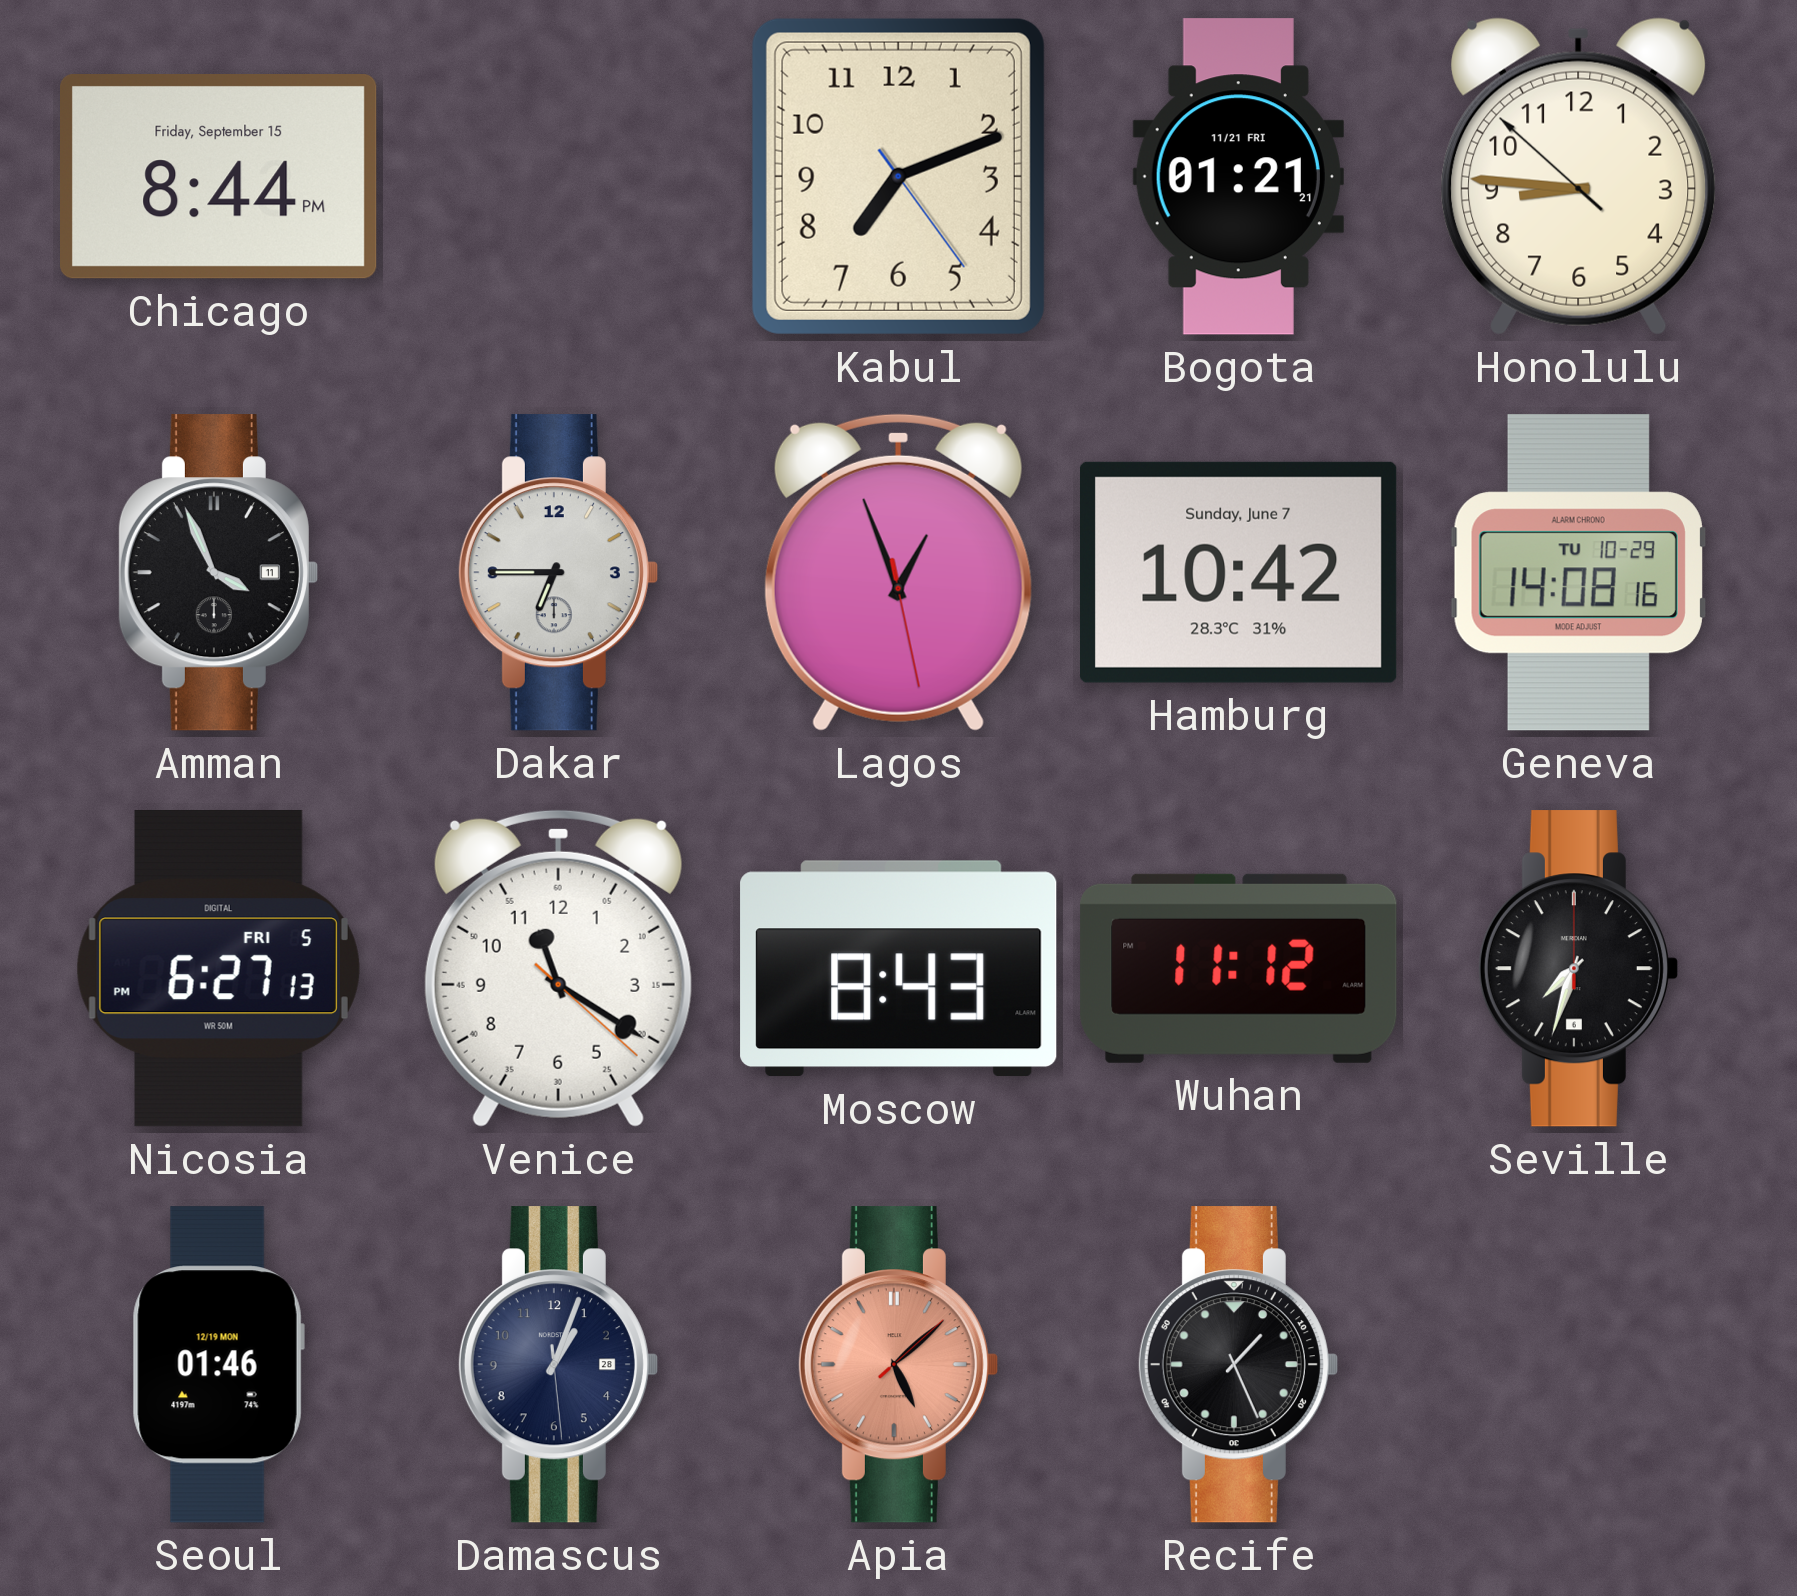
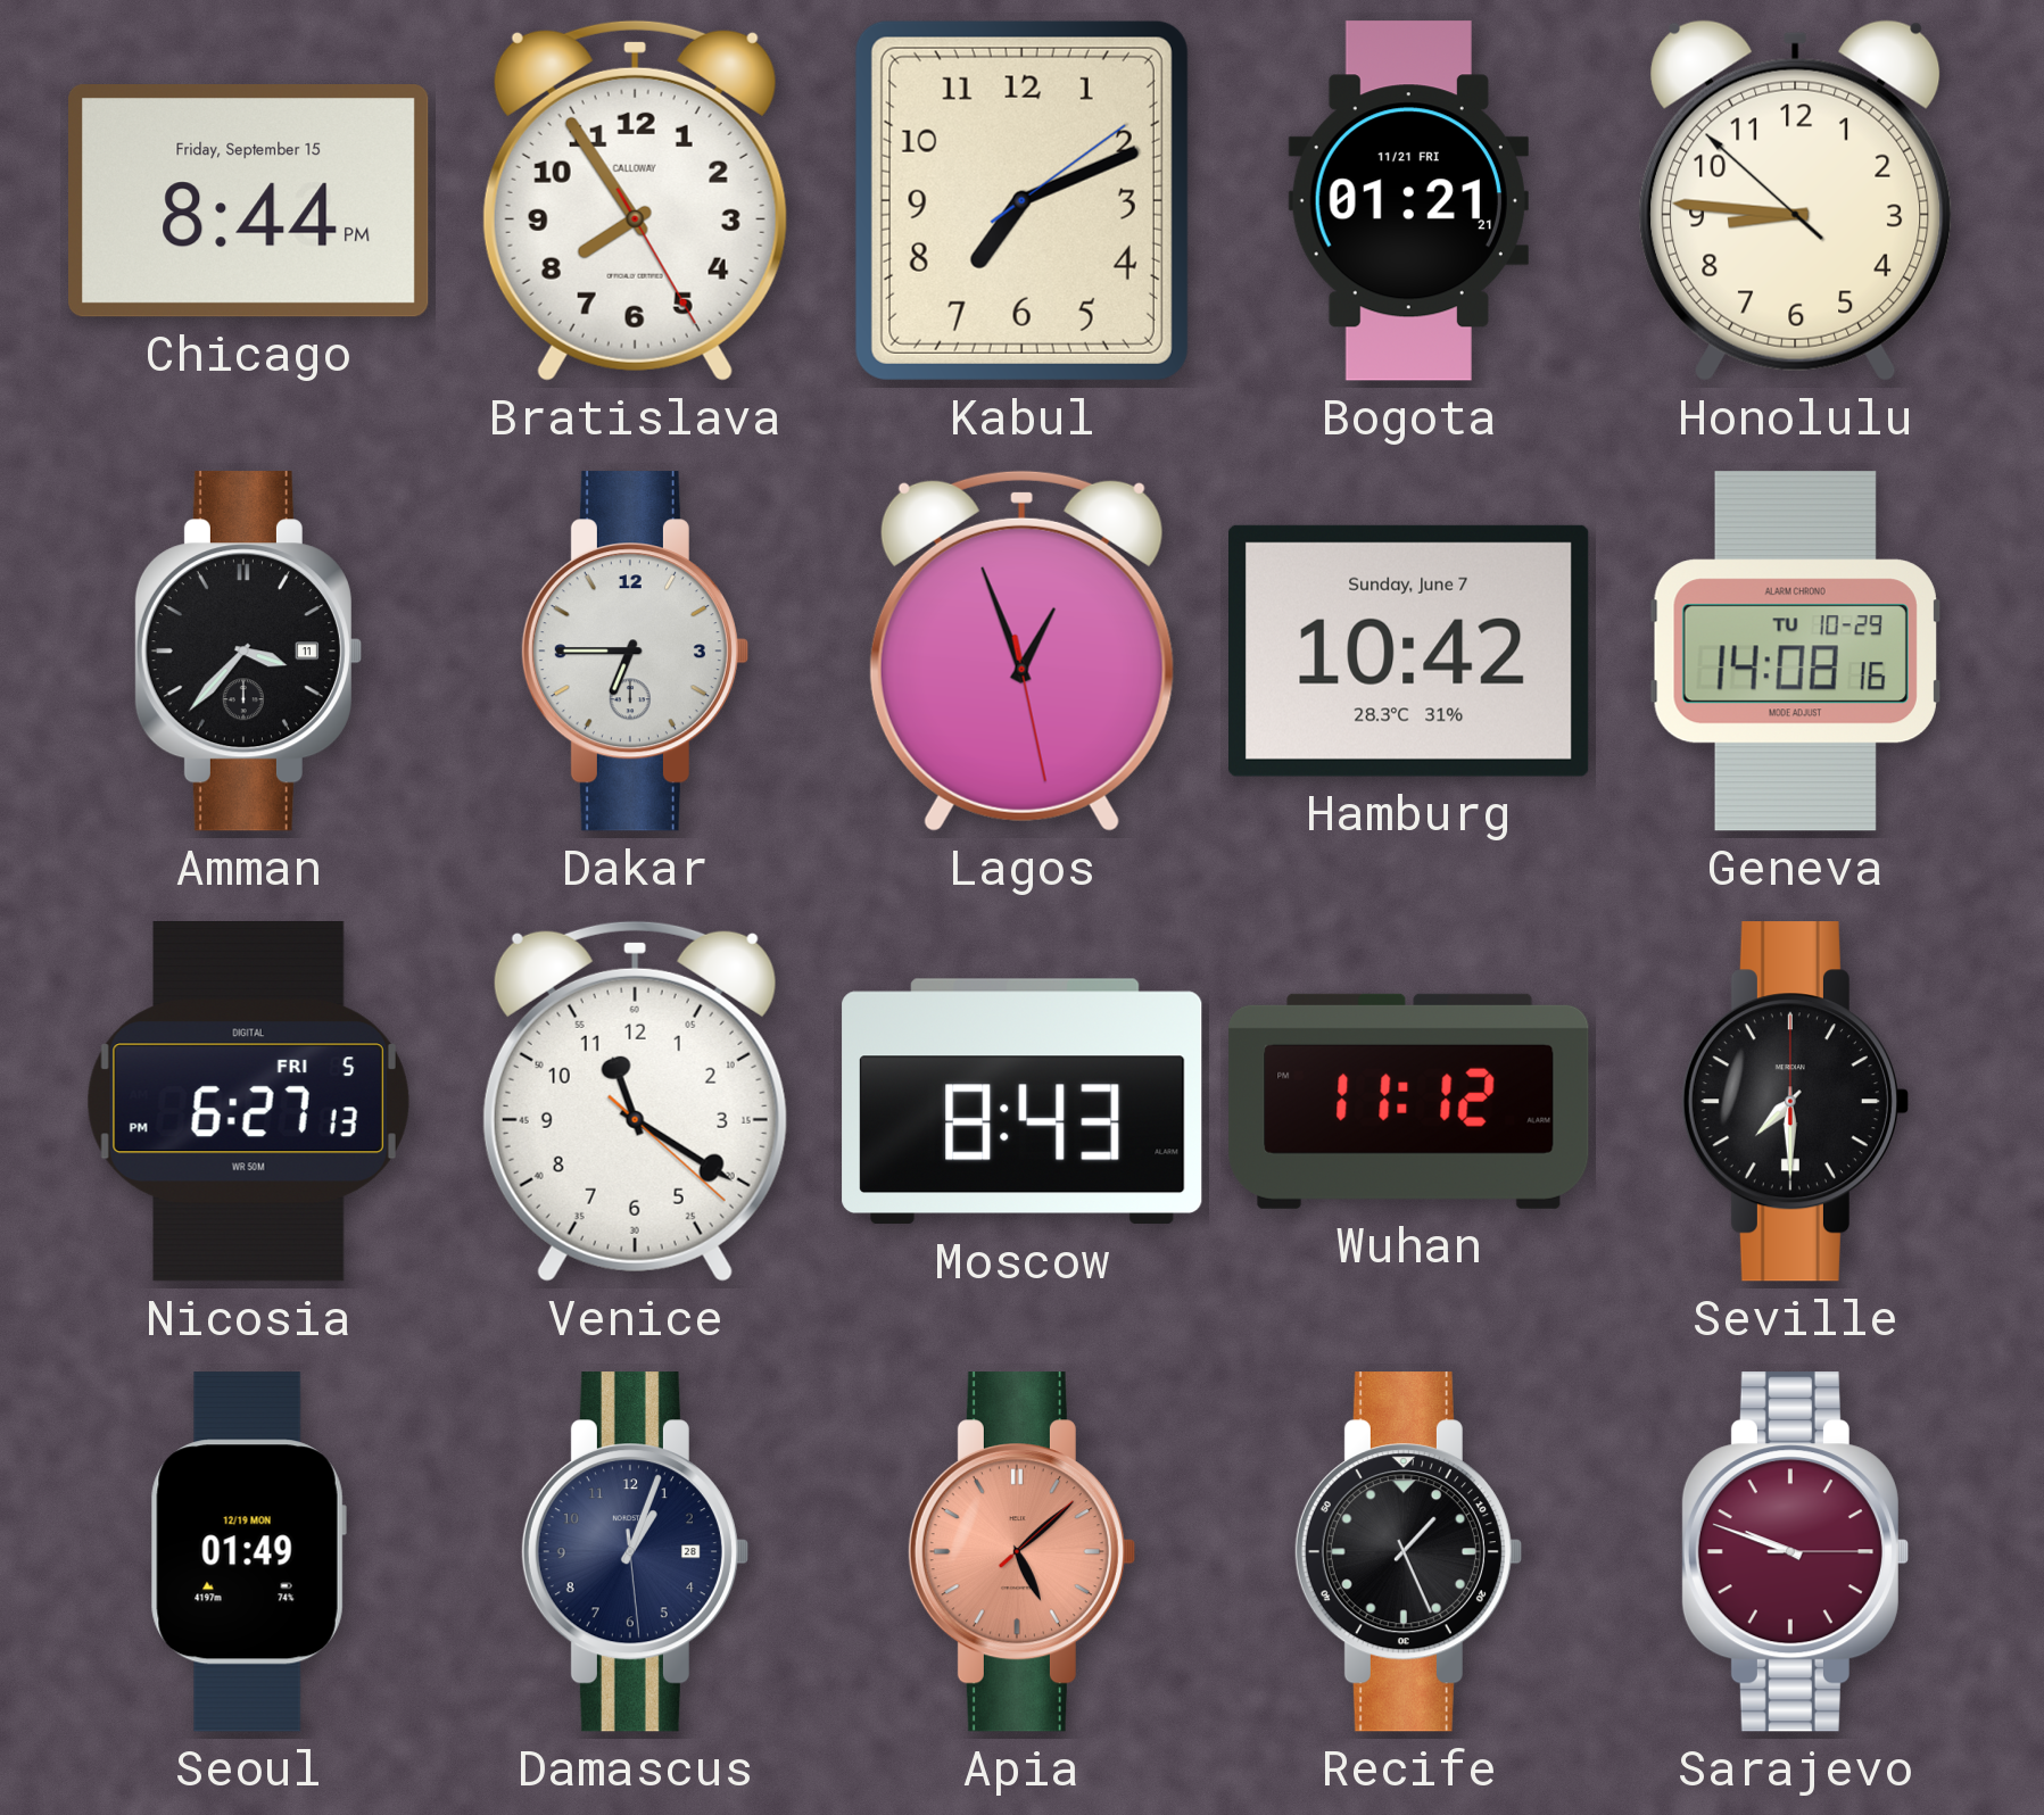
Bratislava: none -> 7:54 (635, 200)
Kabul: 7:11:24 -> 7:11:09 (1021, 200)
Amman: 3:56 -> 3:37 (248, 652)
Seville: 7:33 -> 7:30 (1795, 1102)
Seoul: 01:46 -> 01:49 (248, 1552)
Sarajevo: none -> 9:48 (1795, 1552)
